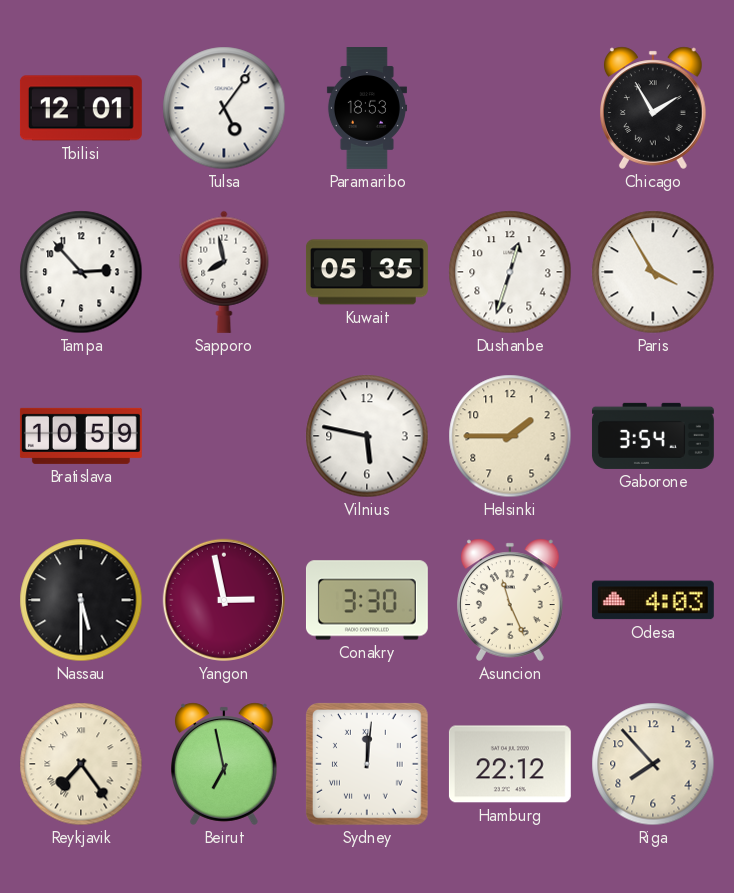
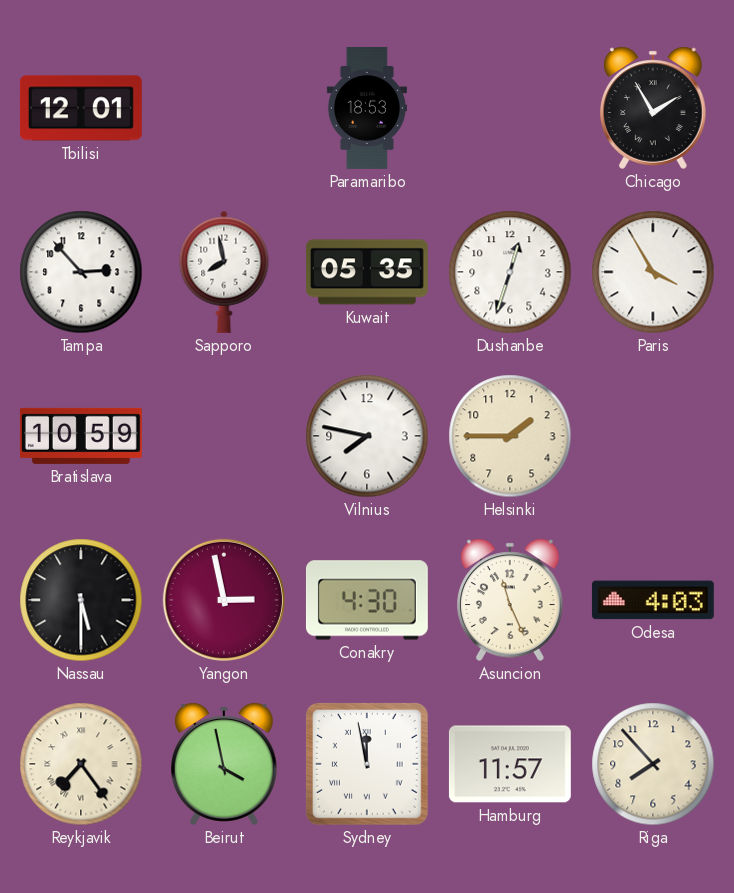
Tulsa: 5:06 -> none (224, 108)
Vilnius: 5:47 -> 7:47 (367, 436)
Gaborone: 3:54 -> none (653, 436)
Conakry: 3:30 -> 4:30 (367, 600)
Beirut: 6:58 -> 3:58 (225, 764)
Sydney: 12:01 -> 11:58 (368, 765)
Hamburg: 22:12 -> 11:57 (510, 764)
